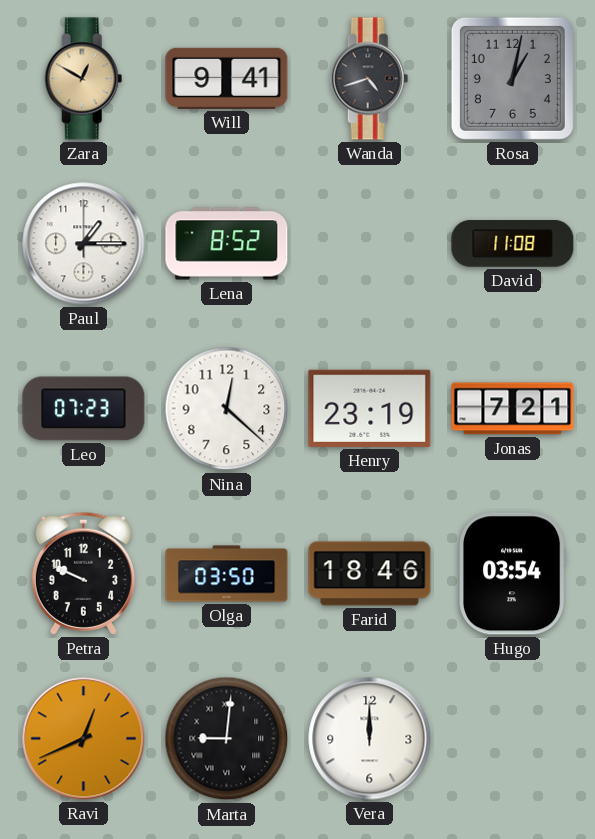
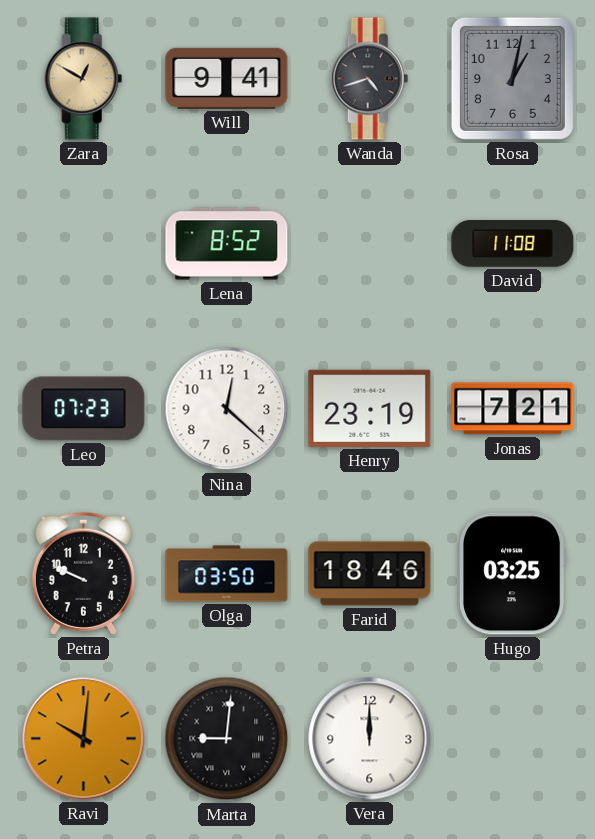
Paul: 1:15 -> none (84, 244)
Hugo: 03:54 -> 03:25 (513, 574)
Ravi: 12:41 -> 10:01 (84, 739)
